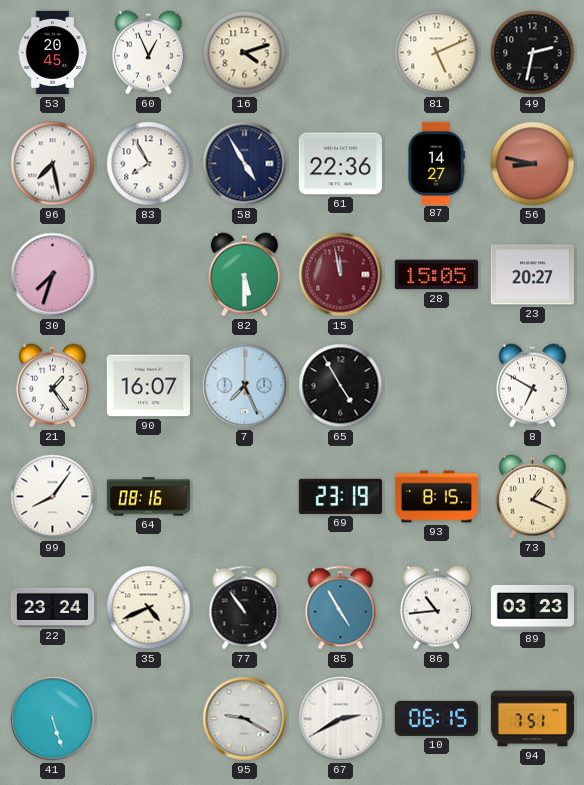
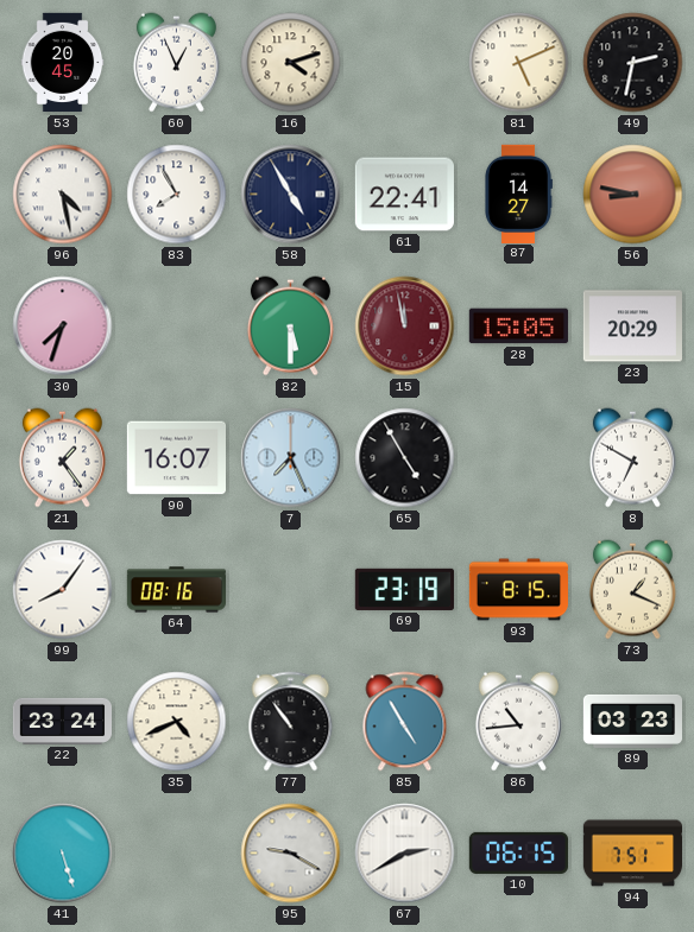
96: 7:28 -> 4:28 (63, 195)
61: 22:36 -> 22:41 (404, 195)
23: 20:27 -> 20:29 (632, 326)
